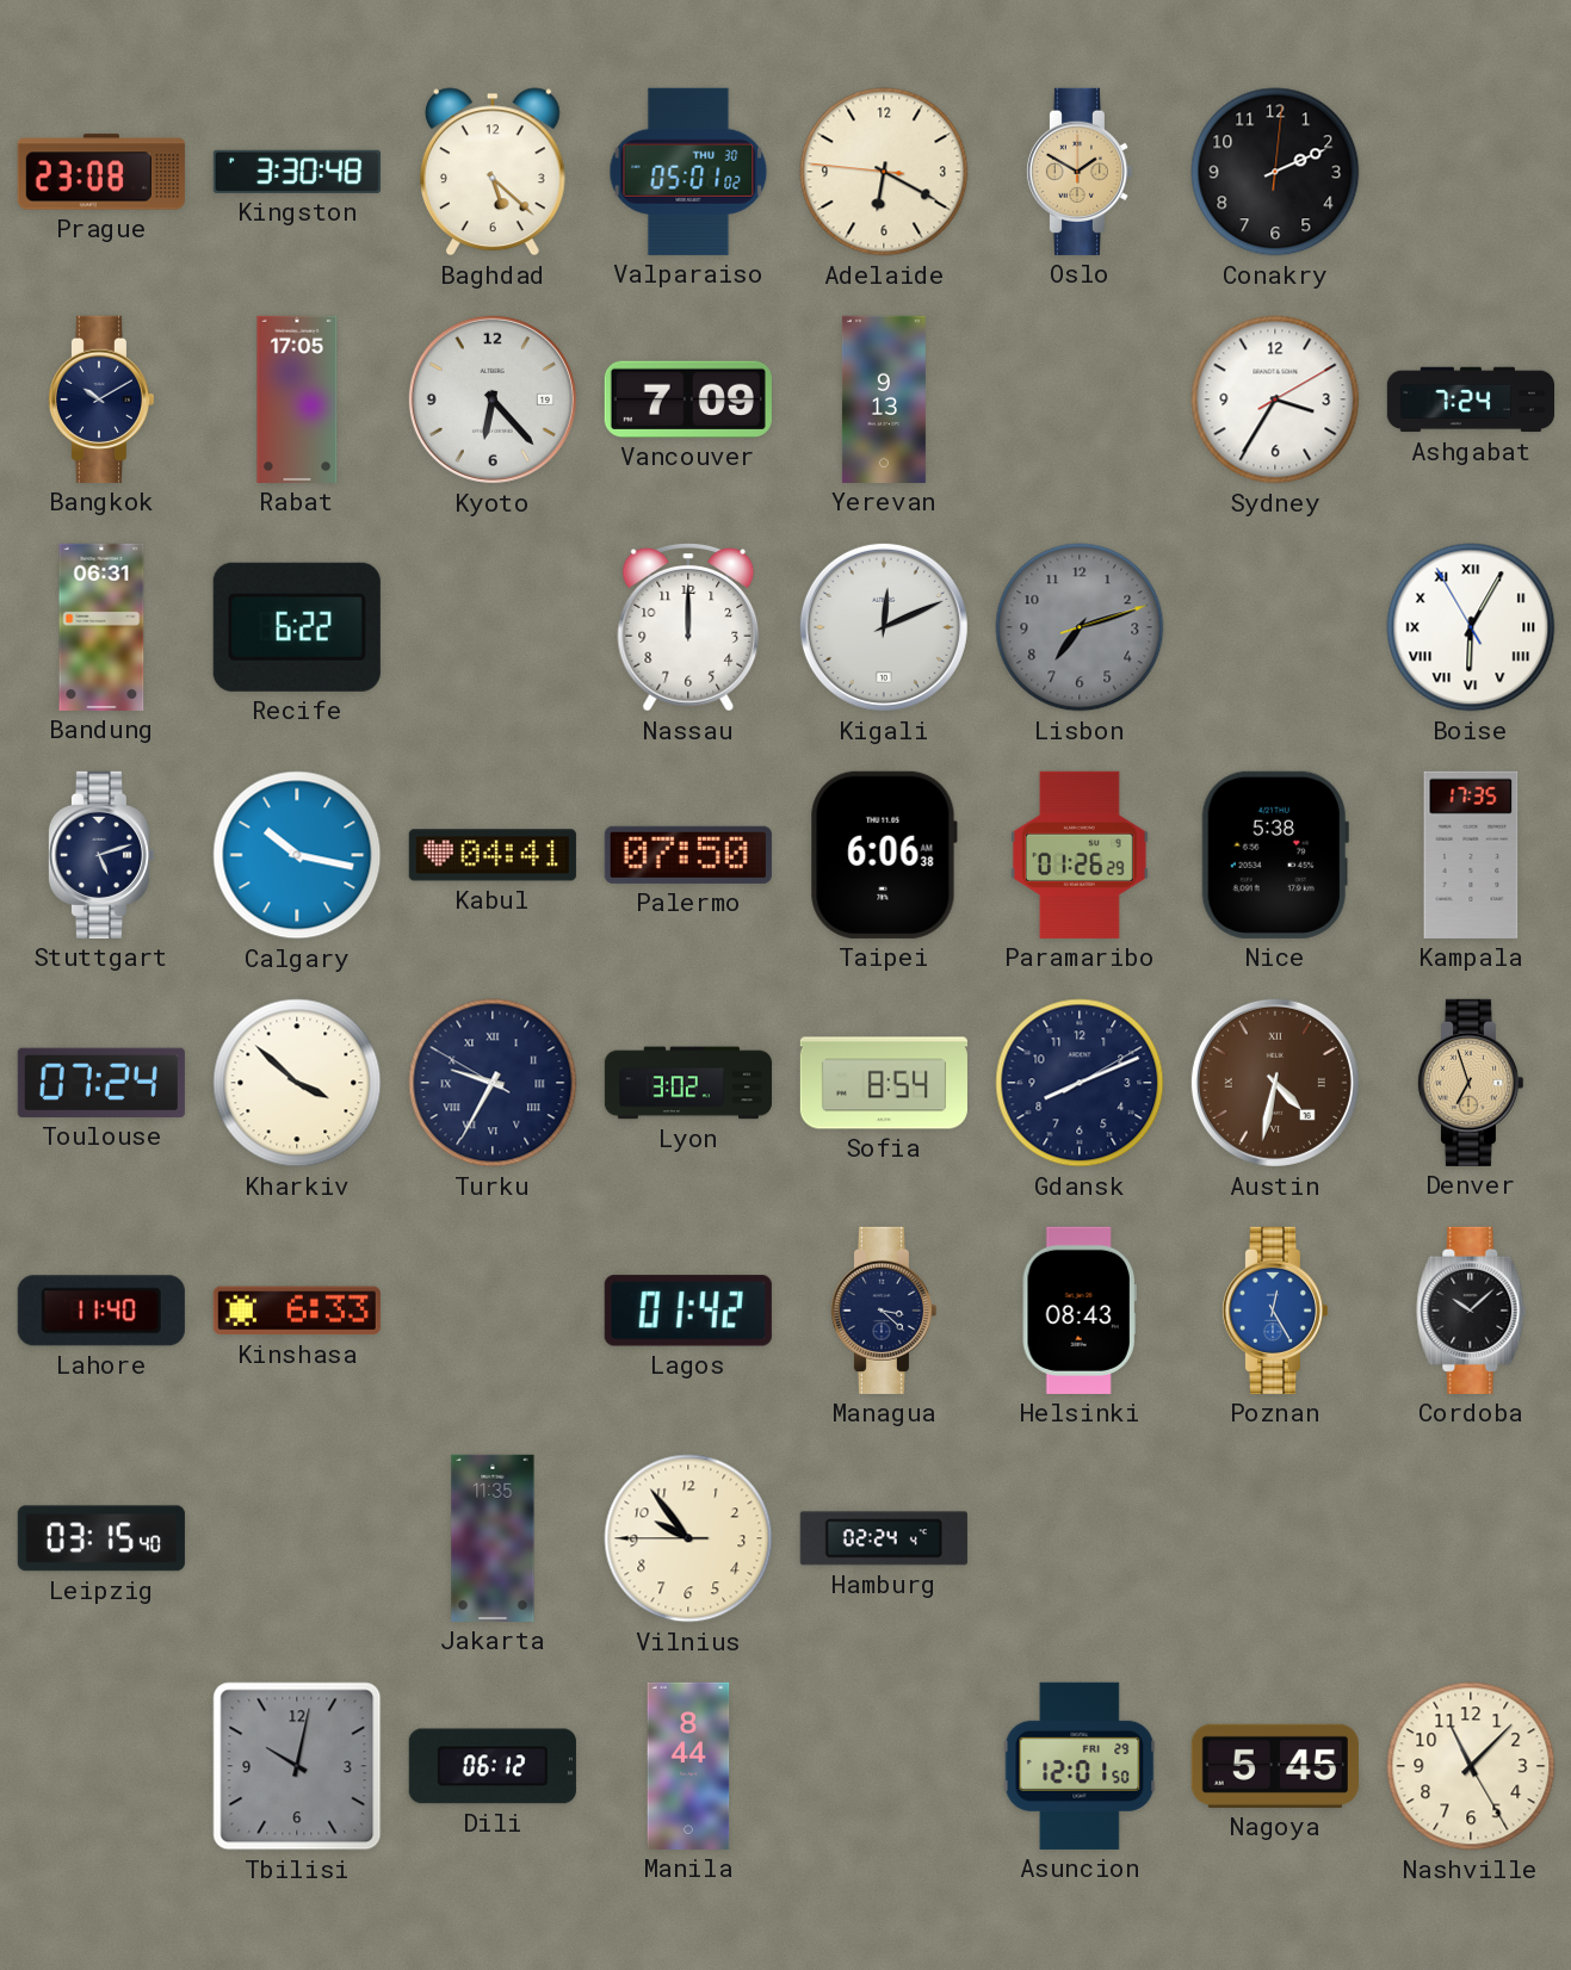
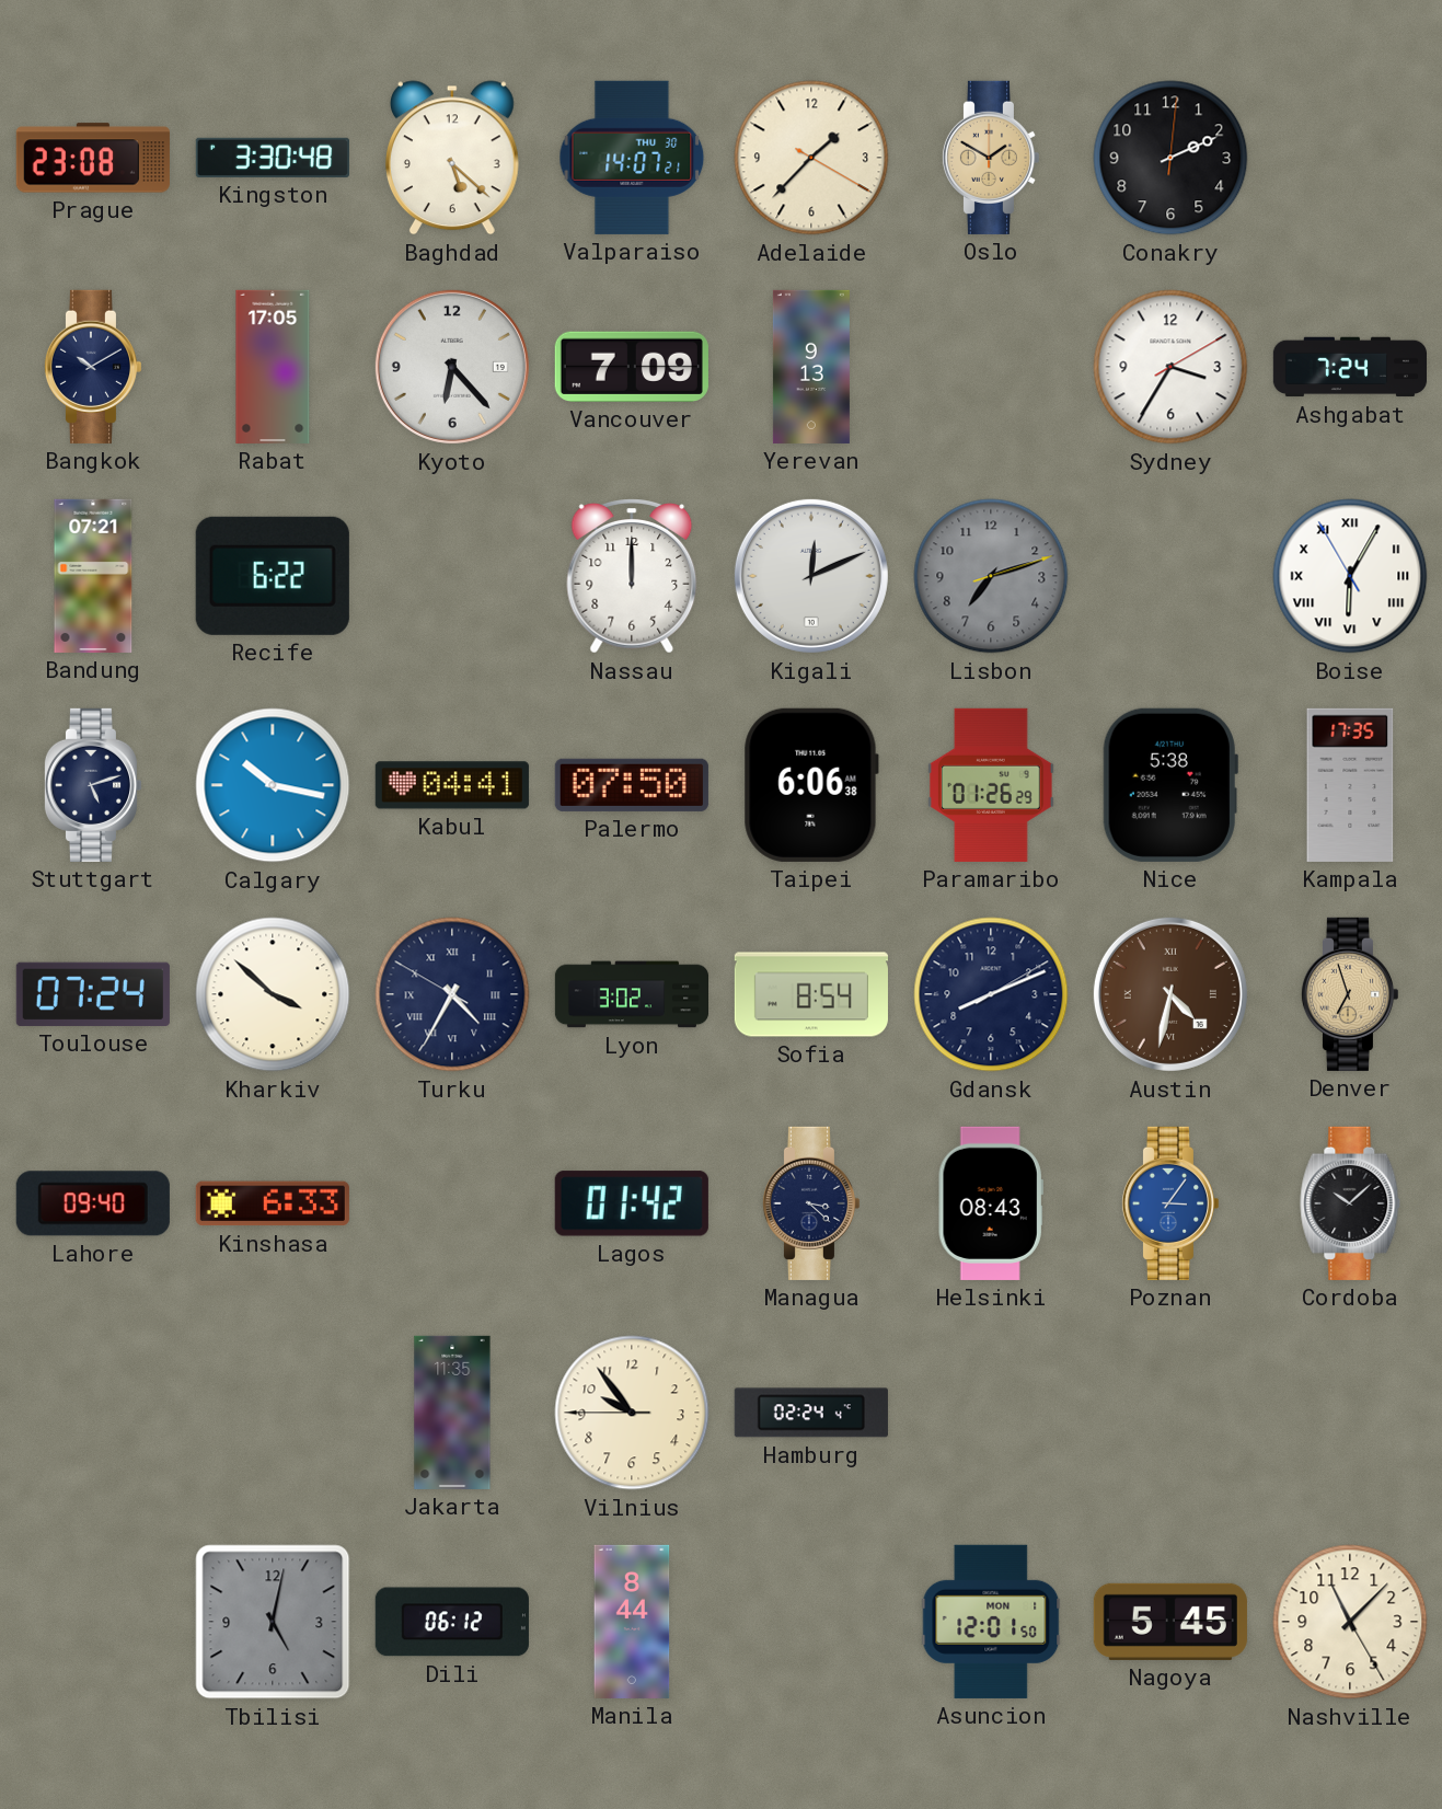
Valparaiso: 05:01 -> 14:07 (632, 158)
Adelaide: 6:19 -> 1:37 (811, 158)
Bandung: 06:31 -> 07:21 (93, 576)
Turku: 9:34 -> 4:34 (452, 994)
Lahore: 11:40 -> 09:40 (93, 1203)
Poznan: 12:25 -> 3:06 (1169, 1203)
Leipzig: 03:15 -> none (101, 1538)
Tbilisi: 10:02 -> 5:02 (273, 1622)
Asuncion date: FRI 29 -> MON 1 (991, 1622)
